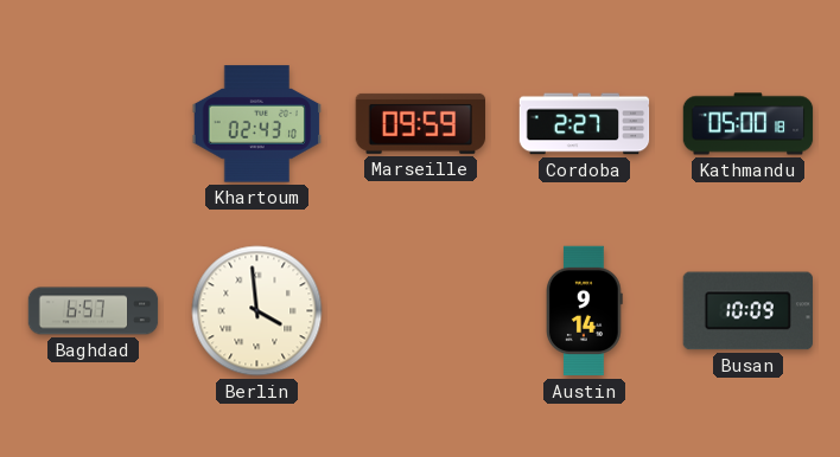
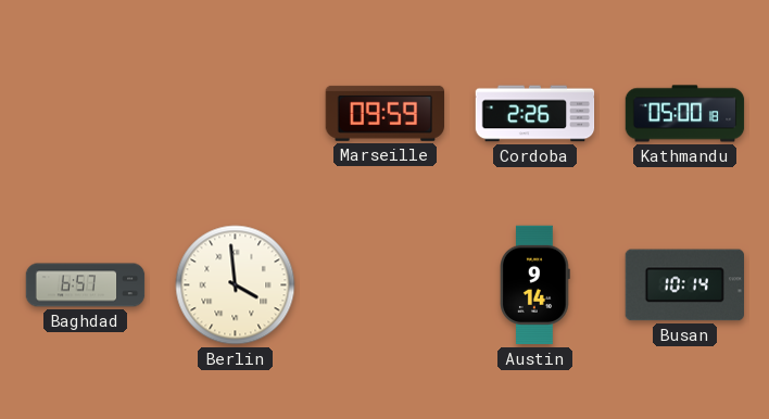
Khartoum: 02:43 -> none (257, 124)
Cordoba: 2:27 -> 2:26 (535, 114)
Busan: 10:09 -> 10:14 (684, 285)
